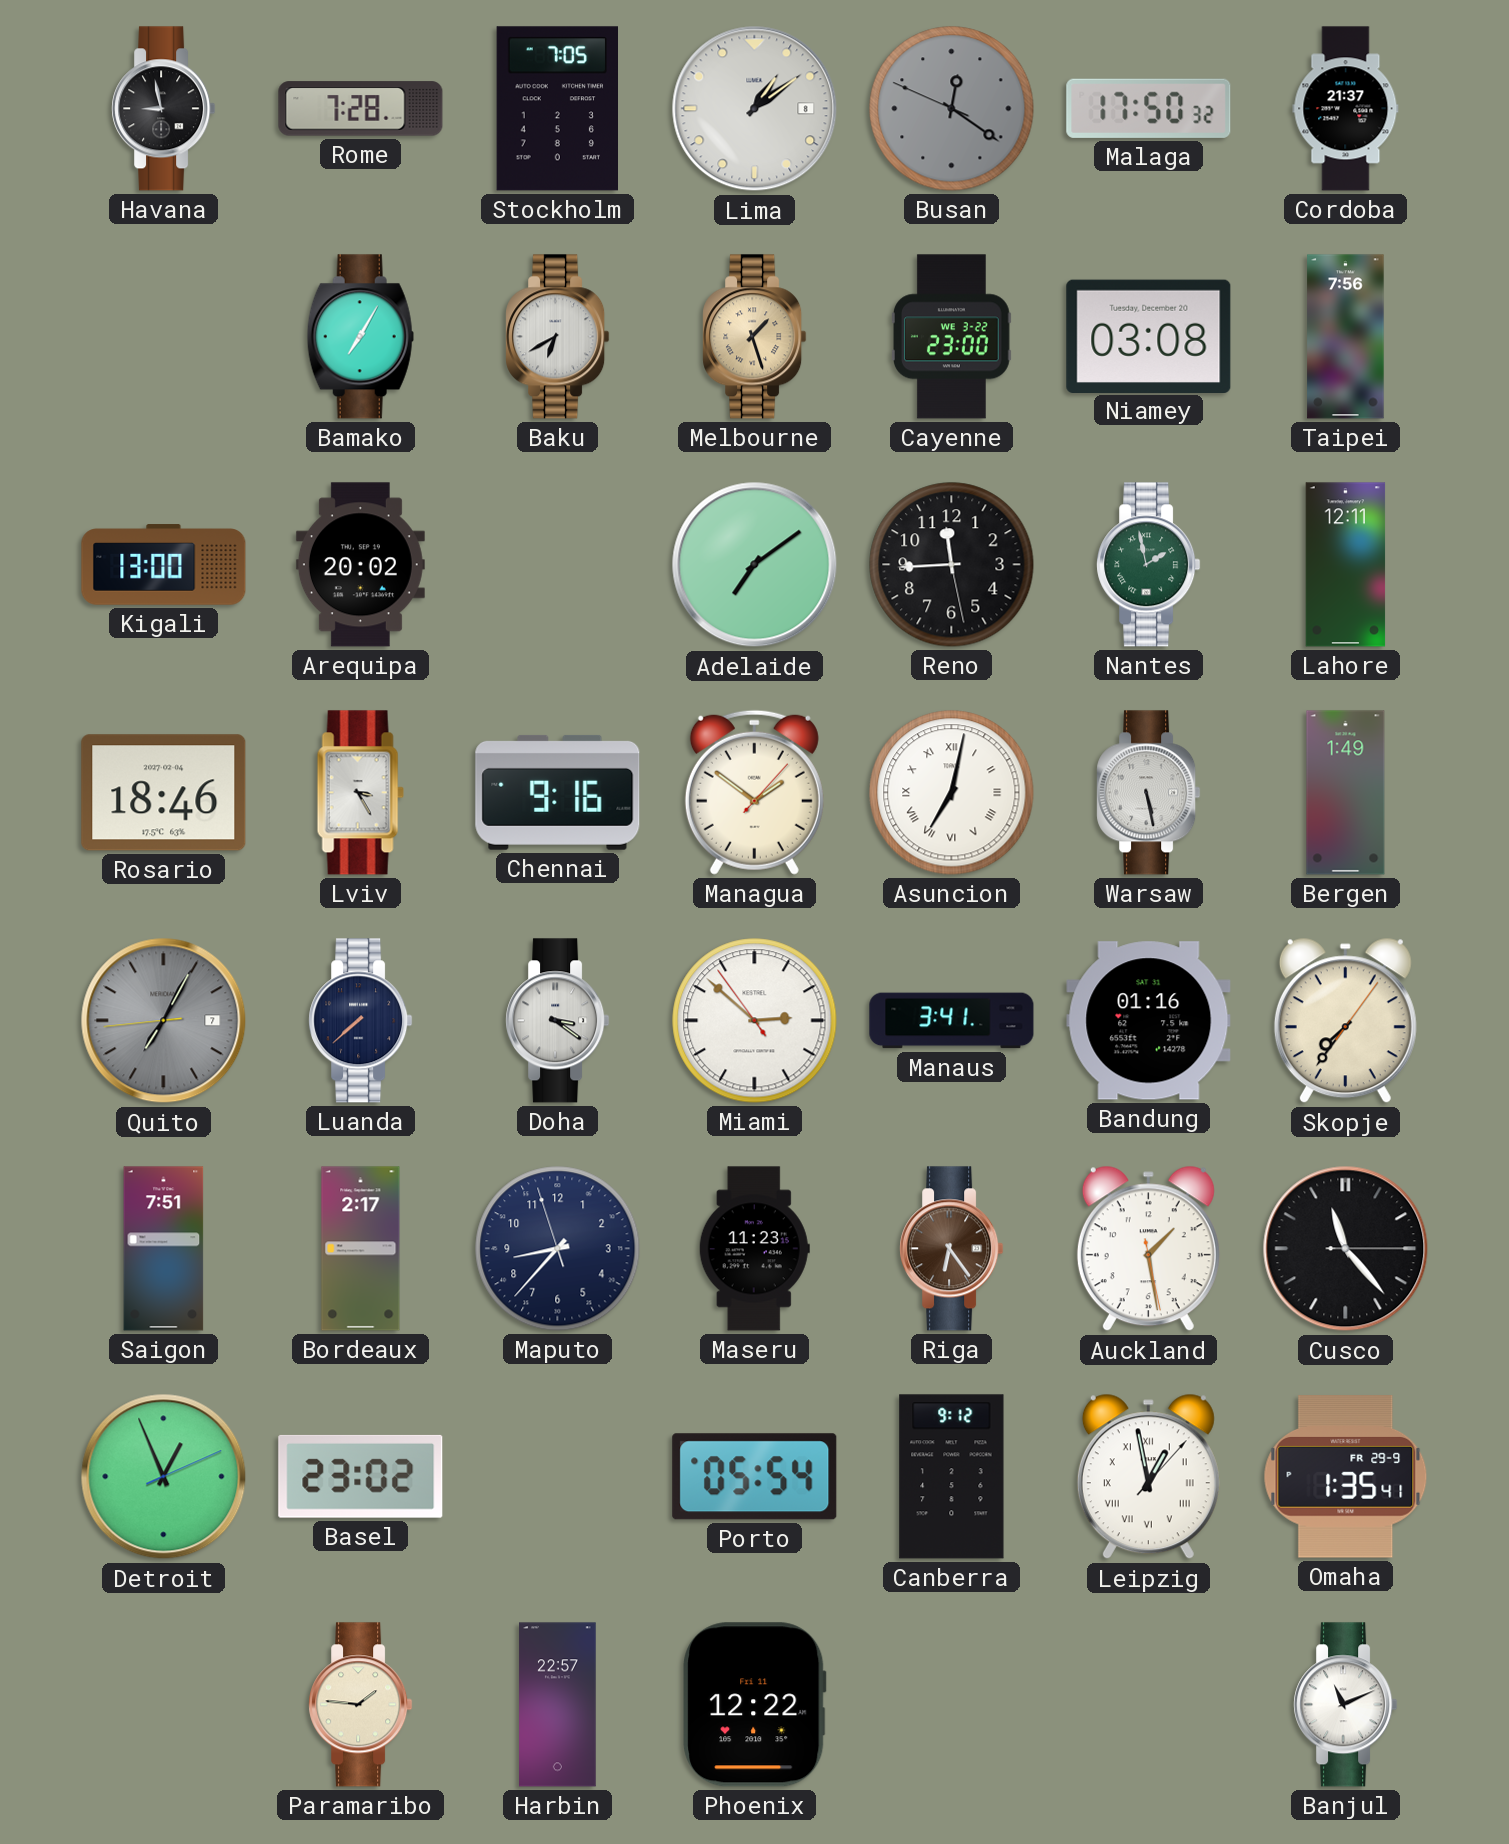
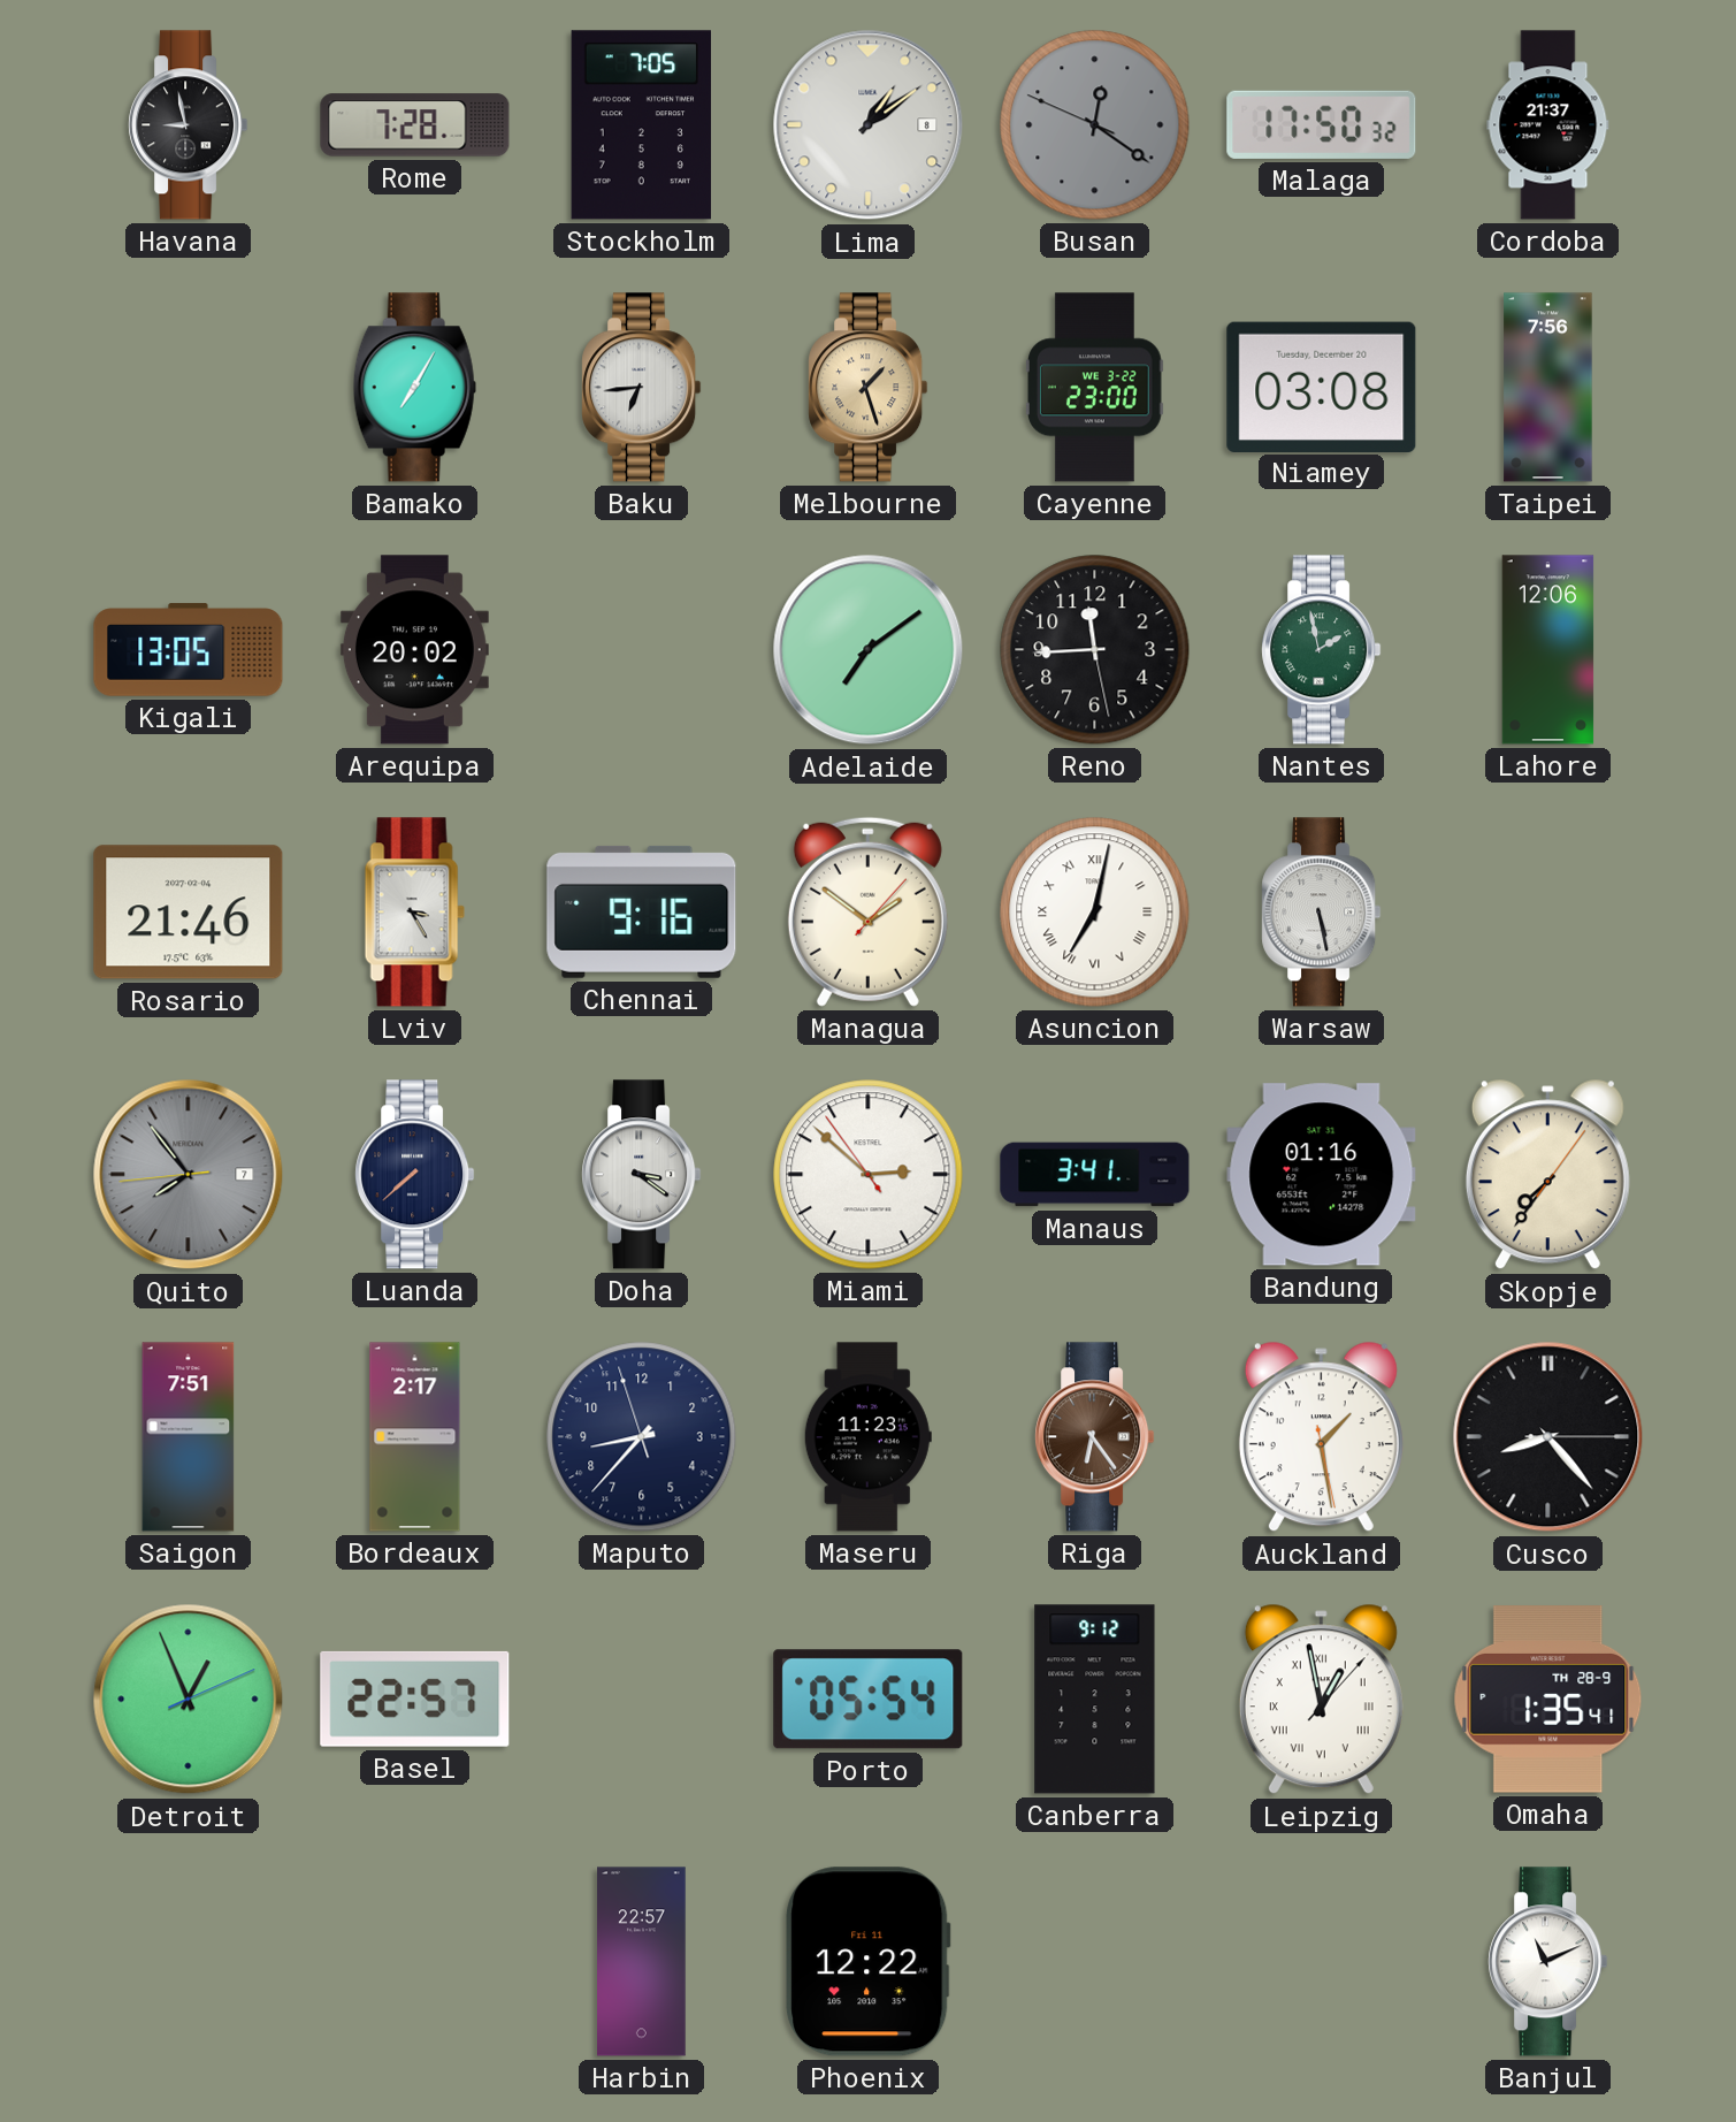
Baku: 6:40 -> 6:44 (642, 388)
Kigali: 13:00 -> 13:05 (189, 650)
Lahore: 12:11 -> 12:06 (1548, 650)
Rosario: 18:46 -> 21:46 (189, 913)
Bergen: 1:49 -> none (1346, 793)
Quito: 7:04 -> 7:53 (189, 1175)
Cusco: 11:23 -> 8:23 (1548, 1437)
Basel: 23:02 -> 22:57 (415, 1699)
Omaha date: FR 29-9 -> TH 28-9 (1548, 1700)
Paramaribo: 1:46 -> none (361, 1705)
